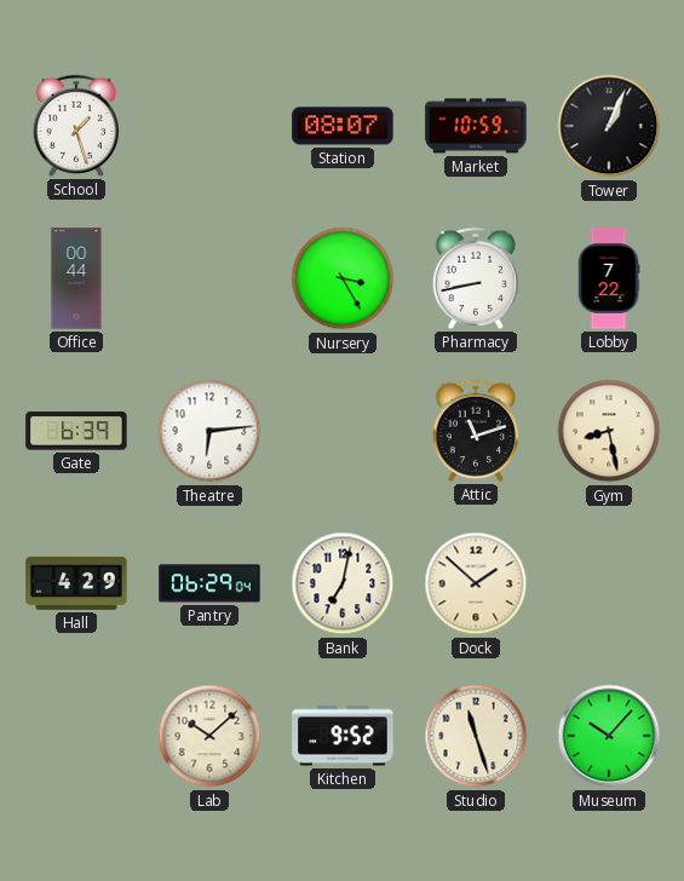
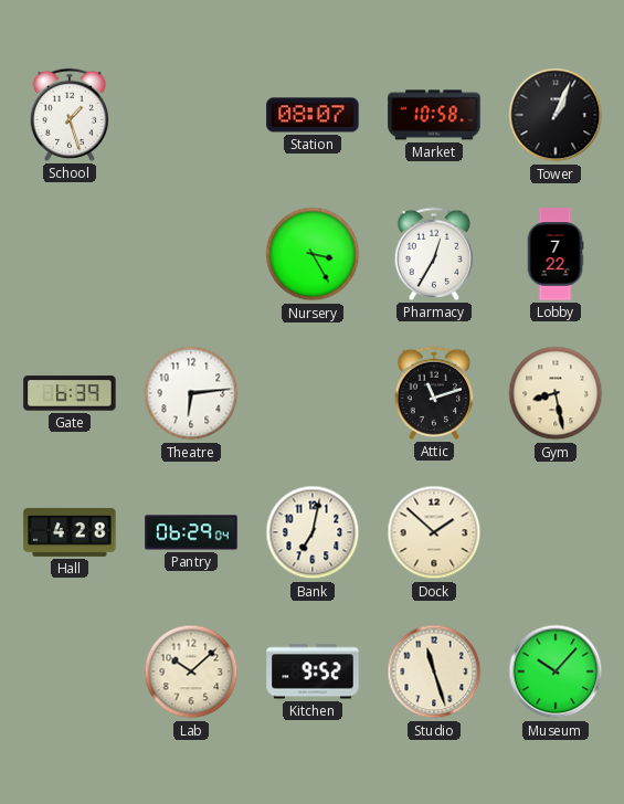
Market: 10:59 -> 10:58 (434, 115)
Office: 00:44 -> none (76, 278)
Pharmacy: 8:43 -> 12:35 (434, 254)
Hall: 4:29 -> 4:28 (70, 532)
